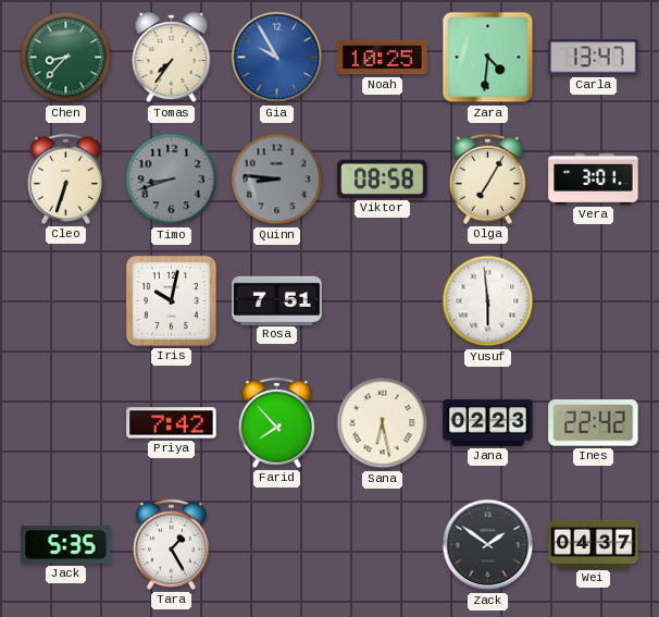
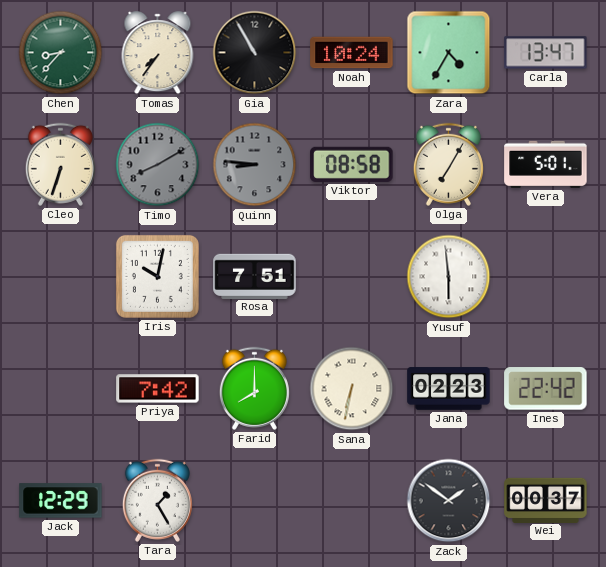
Gia: 9:55 -> 10:55 (255, 53)
Gia dial: blue -> black (255, 53)
Noah: 10:25 -> 10:24 (352, 53)
Zara: 4:31 -> 4:35 (449, 53)
Timo: 8:42 -> 8:10 (158, 165)
Vera: 3:01 -> 5:01 (546, 164)
Farid: 7:53 -> 8:00 (254, 388)
Sana: 6:28 -> 6:32 (352, 389)
Jack: 5:35 -> 12:29 (61, 501)
Wei: 04:37 -> 00:37 (546, 500)
